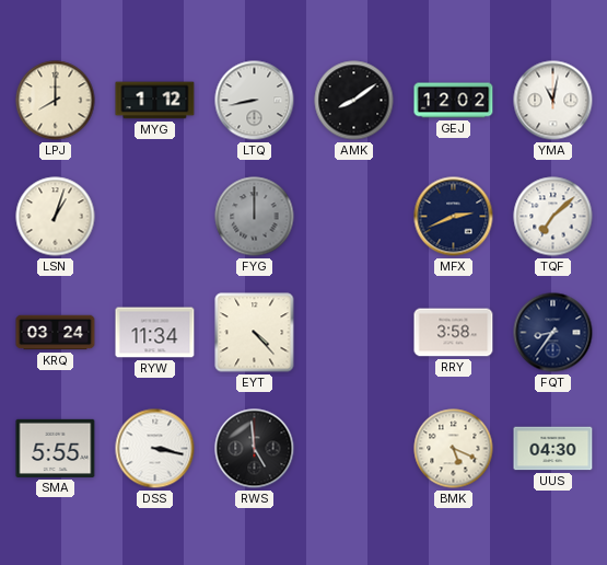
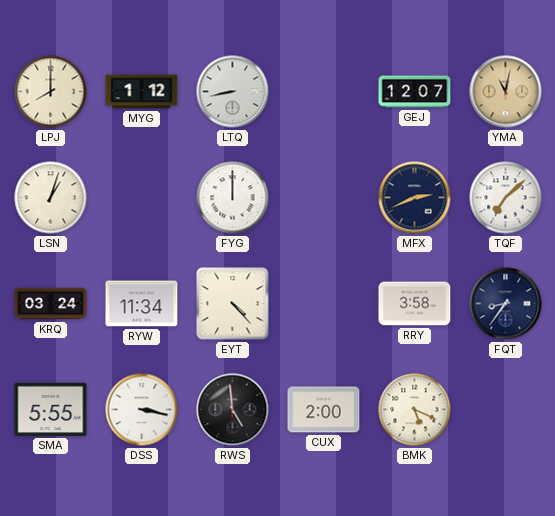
AMK: 8:09 -> none (354, 101)
GEJ: 12:02 -> 12:07 (415, 92)
YMA dial: white -> champagne (506, 92)
FYG dial: grey -> white (233, 198)
CUX: none -> 2:00 (324, 410)
UUS: 04:30 -> none (553, 449)
